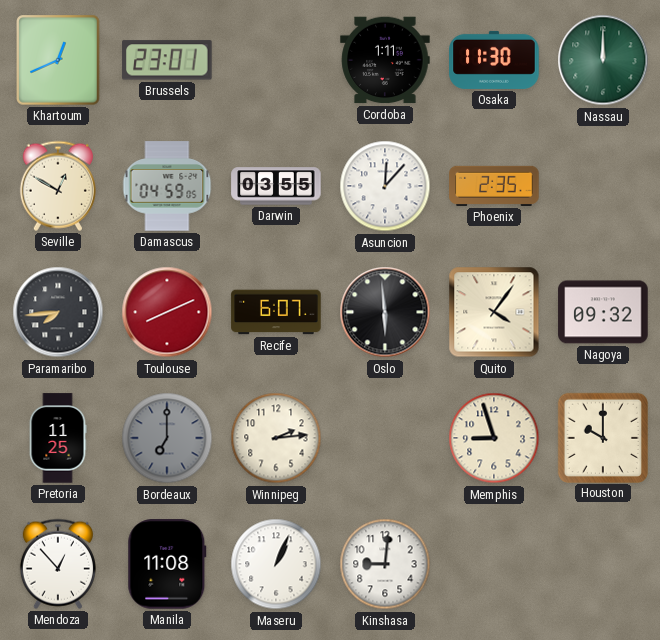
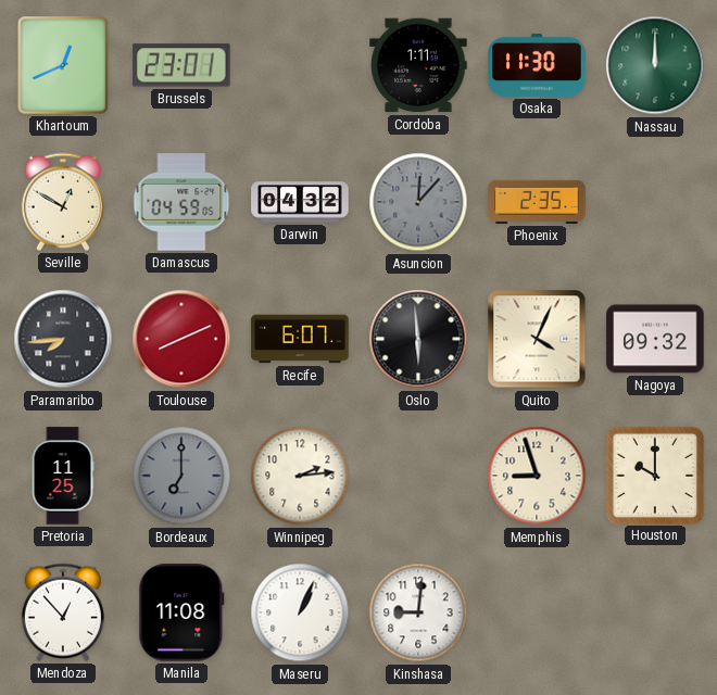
Darwin: 03:55 -> 04:32 (300, 202)
Asuncion dial: white -> grey (418, 202)
Quito: 4:06 -> 4:04 (537, 339)
